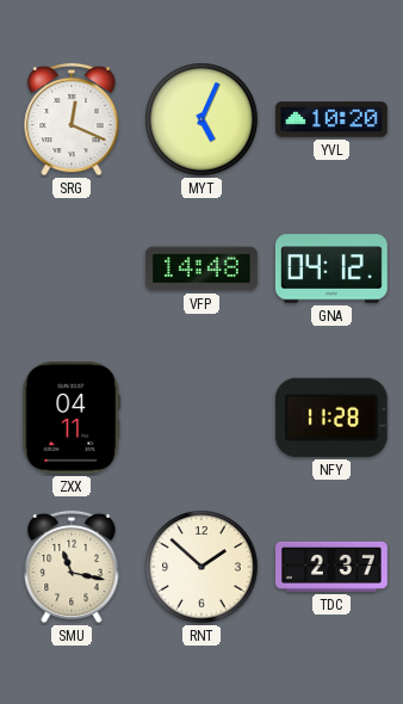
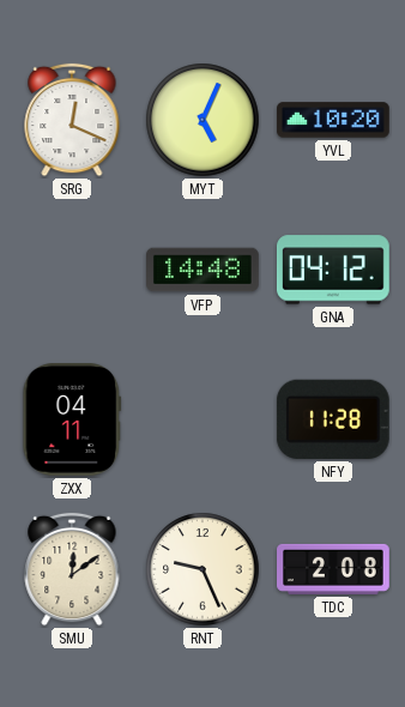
SMU: 11:17 -> 12:09 (72, 569)
RNT: 1:52 -> 9:26 (202, 569)
TDC: 2:37 -> 2:08 (334, 569)
